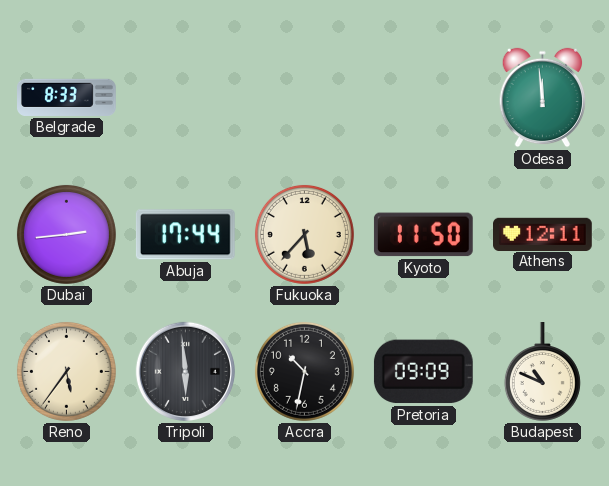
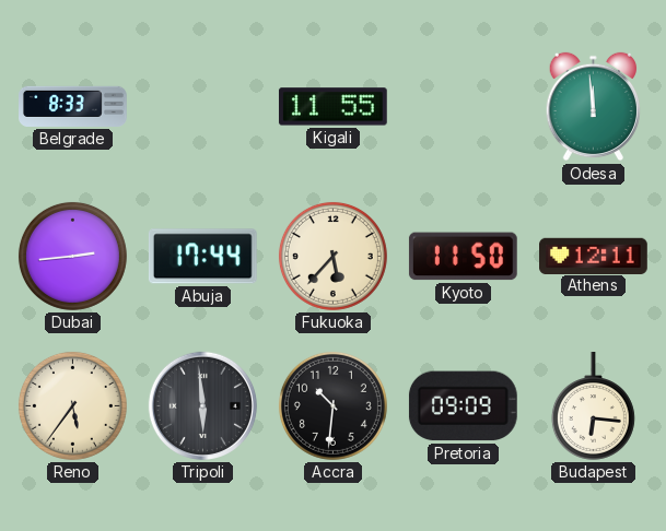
Kigali: none -> 11:55 (332, 107)
Accra: 10:32 -> 10:31 (332, 405)
Budapest: 10:49 -> 6:16 (593, 406)
